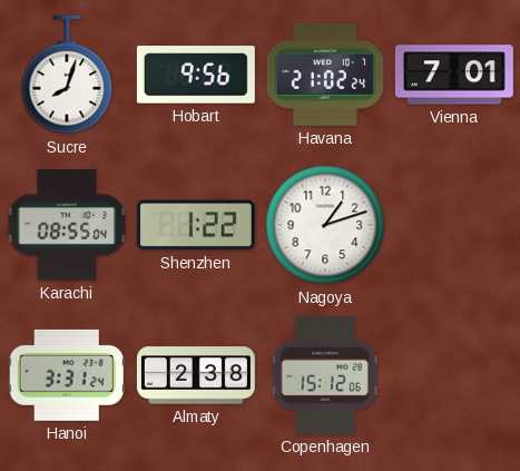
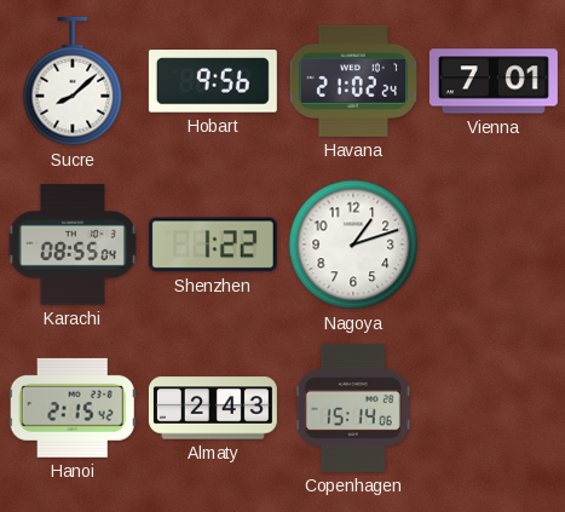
Sucre: 8:03 -> 8:08 (73, 81)
Hanoi: 3:31 -> 2:15 (73, 408)
Almaty: 2:38 -> 2:43 (213, 408)
Copenhagen: 15:12 -> 15:14 (353, 408)
